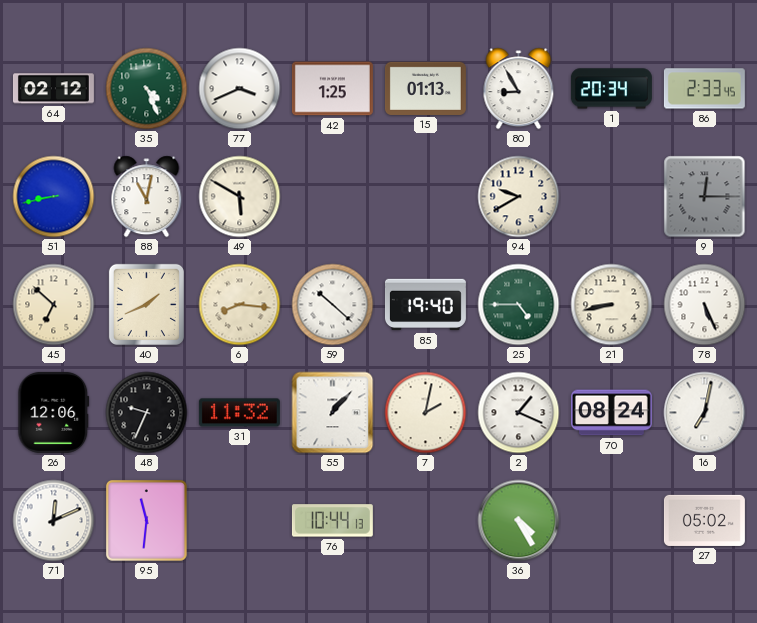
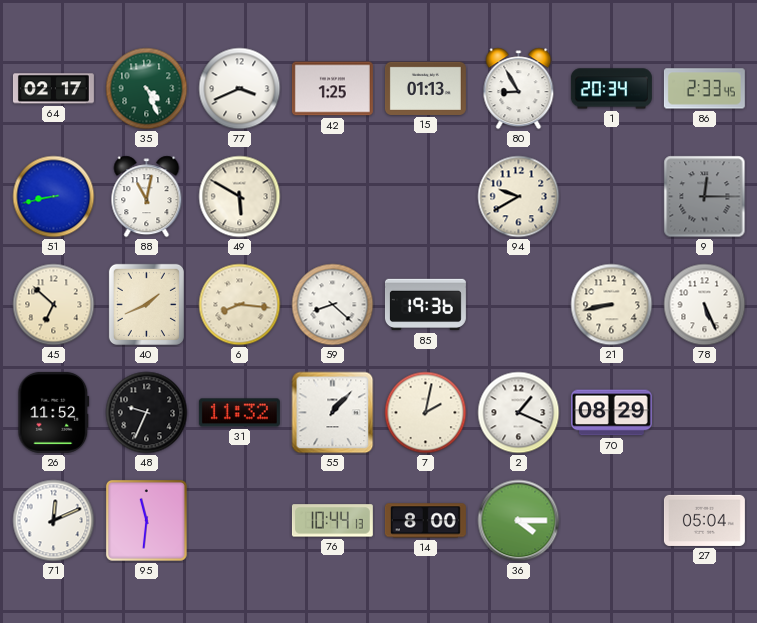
64: 02:12 -> 02:17 (53, 89)
59: 10:22 -> 8:22 (333, 305)
85: 19:40 -> 19:36 (425, 305)
25: 4:45 -> none (519, 305)
26: 12:06 -> 11:52 (54, 412)
70: 08:24 -> 08:29 (611, 413)
16: 7:02 -> none (705, 413)
14: none -> 8:00 (425, 521)
36: 4:25 -> 4:15 (519, 521)
27: 05:02 -> 05:04 (704, 520)
